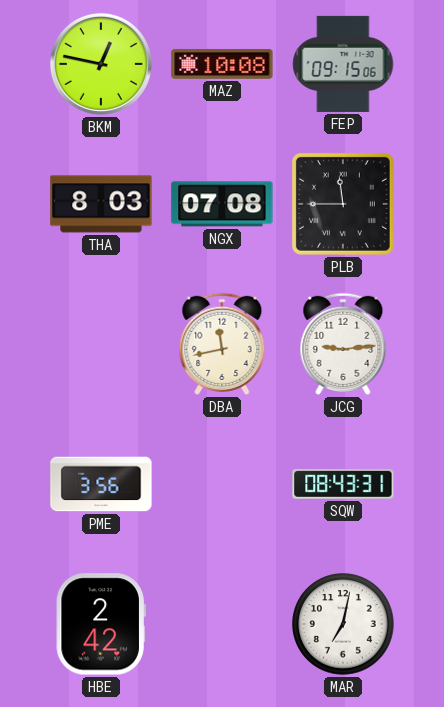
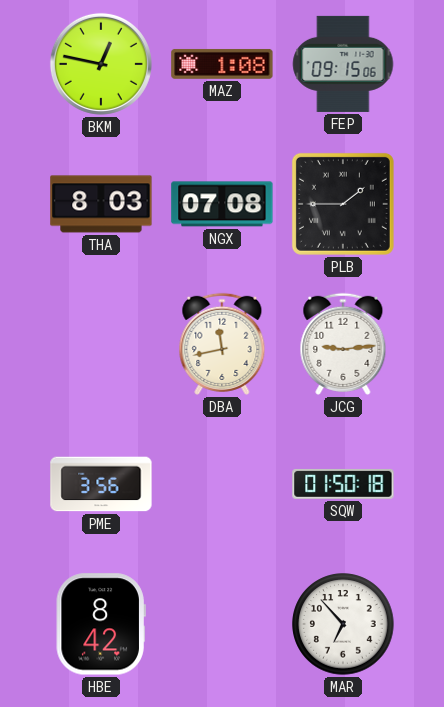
MAZ: 10:08 -> 1:08 (222, 64)
PLB: 11:45 -> 1:45 (343, 204)
SQW: 08:43 -> 01:50 (343, 484)
HBE: 2:42 -> 8:42 (101, 624)
MAR: 7:02 -> 6:53 (343, 624)
